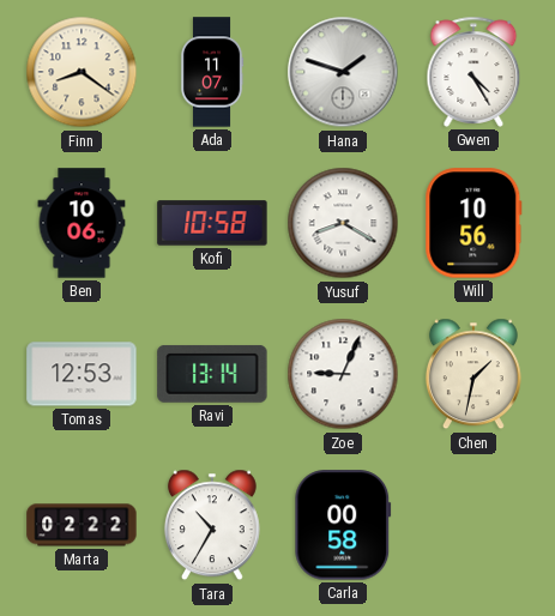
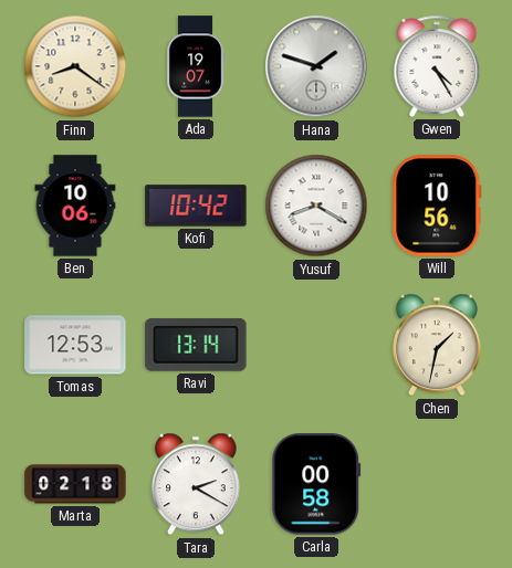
Ada: 11:07 -> 19:07 (196, 66)
Kofi: 10:58 -> 10:42 (196, 206)
Zoe: 9:04 -> none (343, 374)
Marta: 02:22 -> 02:18 (75, 484)
Tara: 10:35 -> 2:20 (196, 484)
